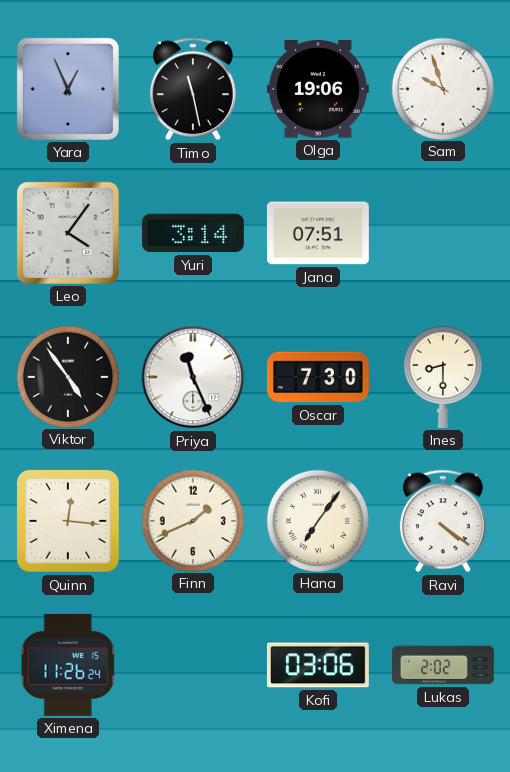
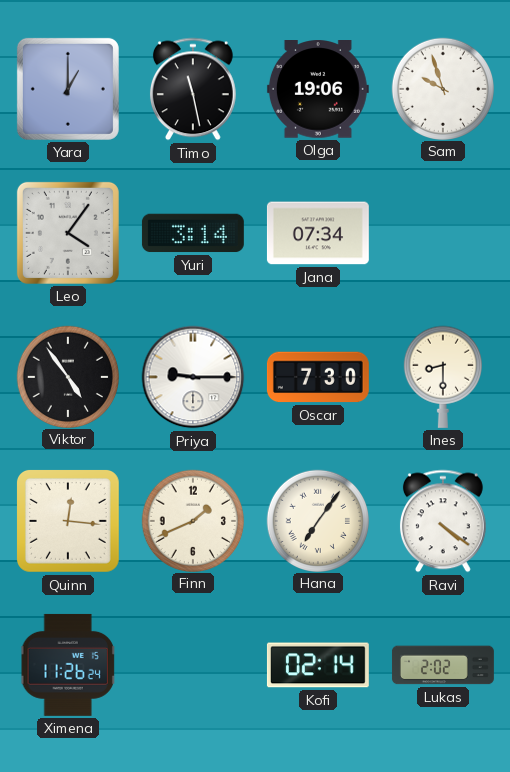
Yara: 12:56 -> 1:00 (68, 89)
Jana: 07:51 -> 07:34 (318, 233)
Priya: 11:26 -> 9:15 (193, 377)
Kofi: 03:06 -> 02:14 (318, 665)
